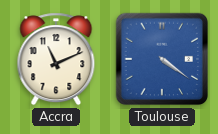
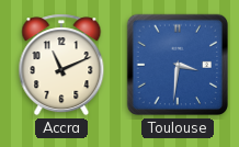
Toulouse: 4:21 -> 3:31 (178, 65)
